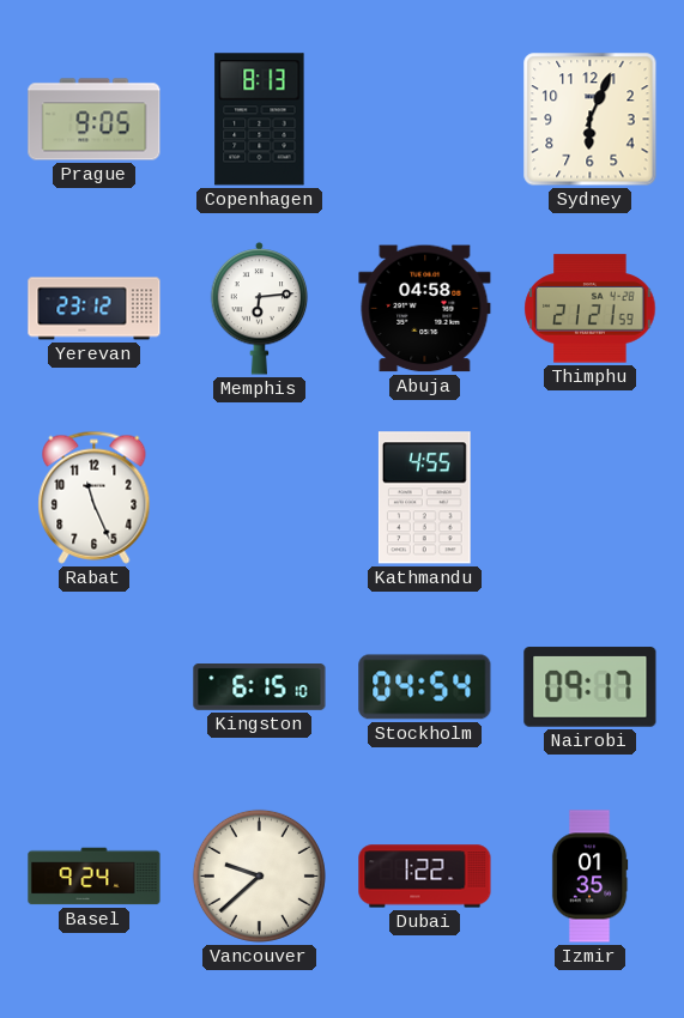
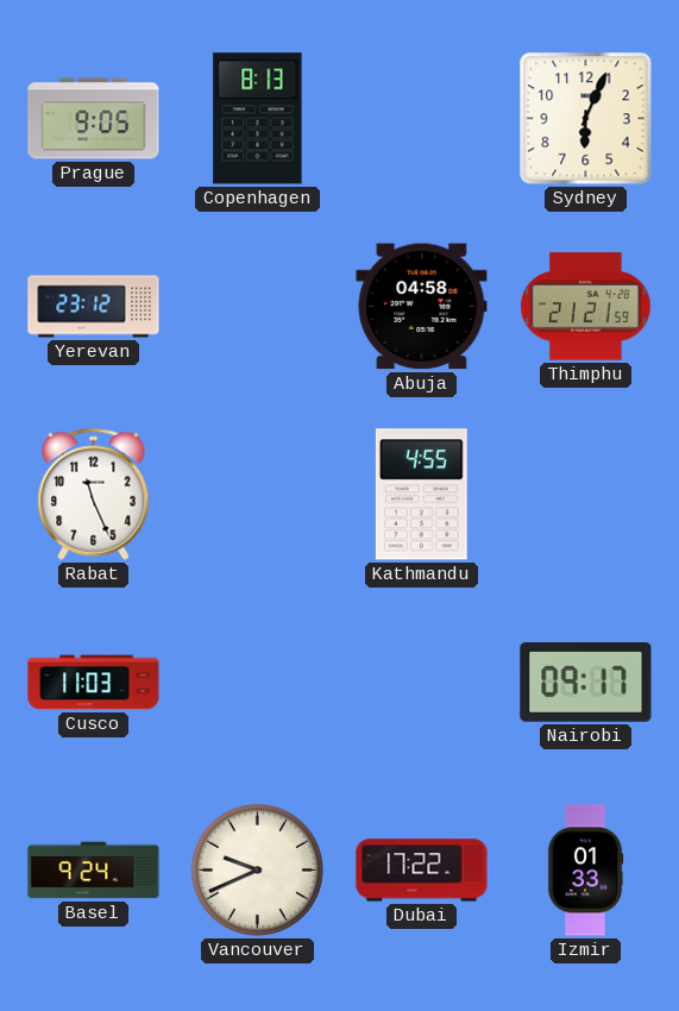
Memphis: 6:14 -> none (260, 309)
Cusco: none -> 11:03 (94, 683)
Kingston: 6:15 -> none (260, 687)
Stockholm: 04:54 -> none (425, 687)
Vancouver: 9:38 -> 9:41 (257, 869)
Dubai: 1:22 -> 17:22 (422, 871)
Izmir: 01:35 -> 01:33 (585, 871)
